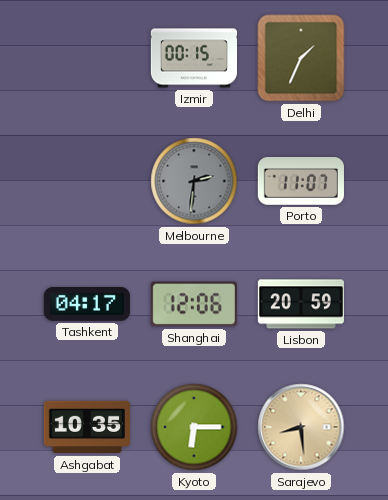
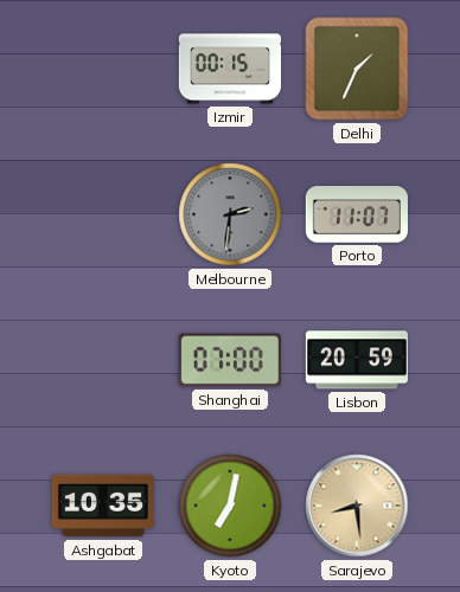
Tashkent: 04:17 -> none (87, 305)
Shanghai: 12:06 -> 07:00 (230, 360)
Kyoto: 6:15 -> 7:02 (230, 506)
